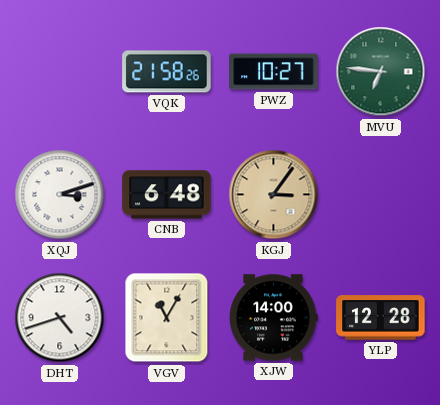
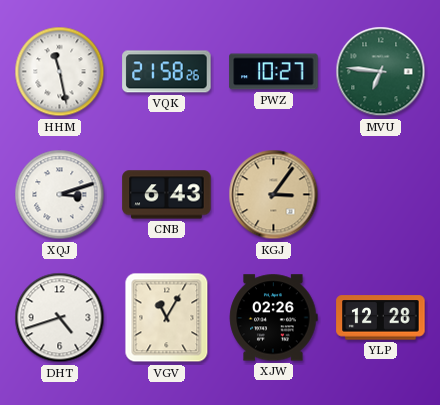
HHM: none -> 11:28 (60, 72)
CNB: 6:48 -> 6:43 (167, 195)
XJW: 14:00 -> 02:26 (273, 318)
